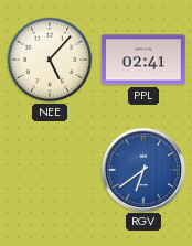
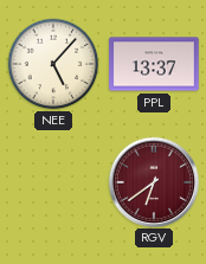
PPL: 02:41 -> 13:37 (154, 64)
RGV dial: blue -> burgundy (153, 181)
